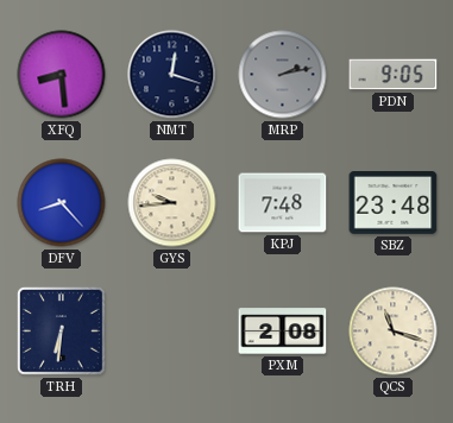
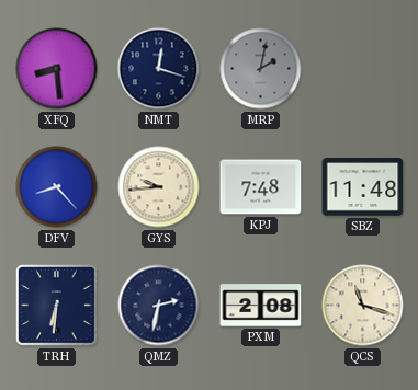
MRP: 2:13 -> 2:02 (261, 69)
PDN: 9:05 -> none (394, 75)
SBZ: 23:48 -> 11:48 (363, 187)
QMZ: none -> 2:32 (159, 306)
